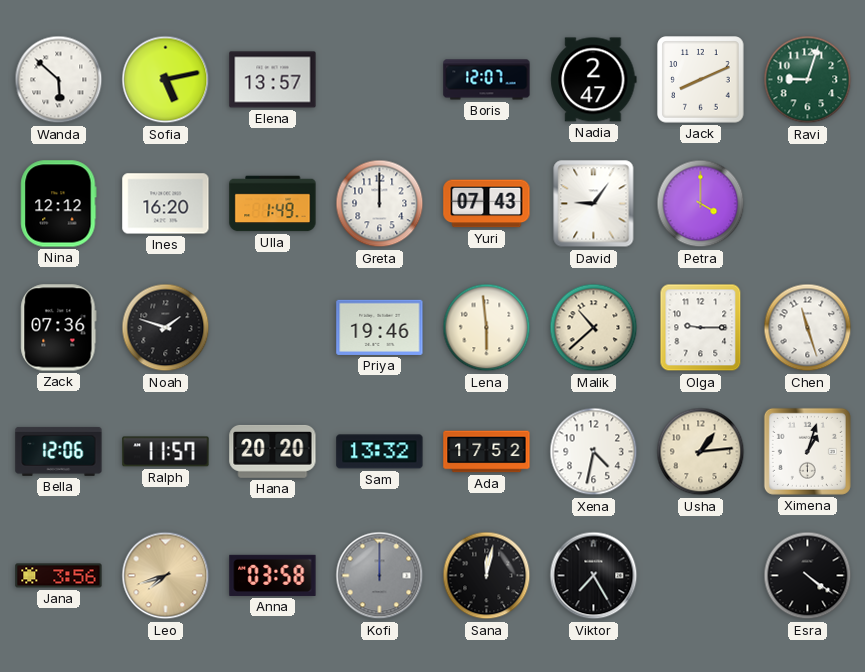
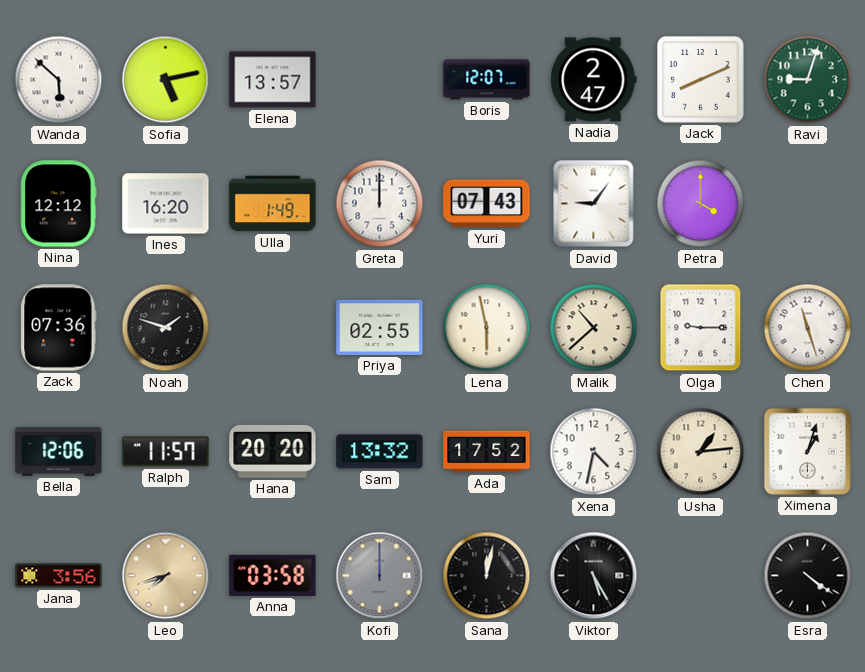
Priya: 19:46 -> 02:55 (380, 327)
Lena: 5:59 -> 5:58 (487, 328)
Viktor: 7:25 -> 5:25 (594, 576)
